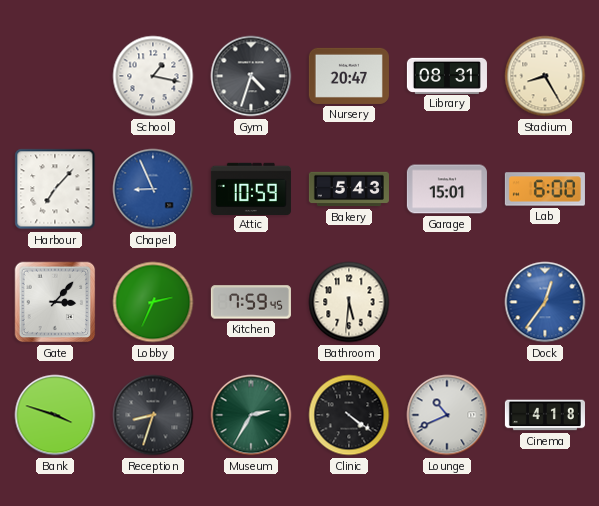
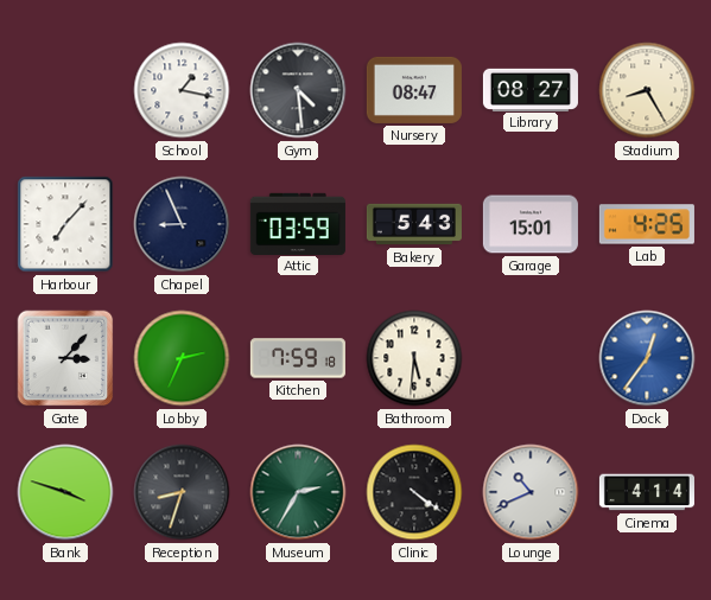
Gym: 4:33 -> 4:29 (298, 90)
Nursery: 20:47 -> 08:47 (414, 90)
Library: 08:31 -> 08:27 (531, 89)
Chapel dial: blue -> navy (182, 224)
Attic: 10:59 -> 03:59 (298, 223)
Lab: 6:00 -> 4:25 (647, 224)
Kitchen: 7:59:45 -> 7:59:18 (298, 358)
Cinema: 4:18 -> 4:14 (647, 492)
